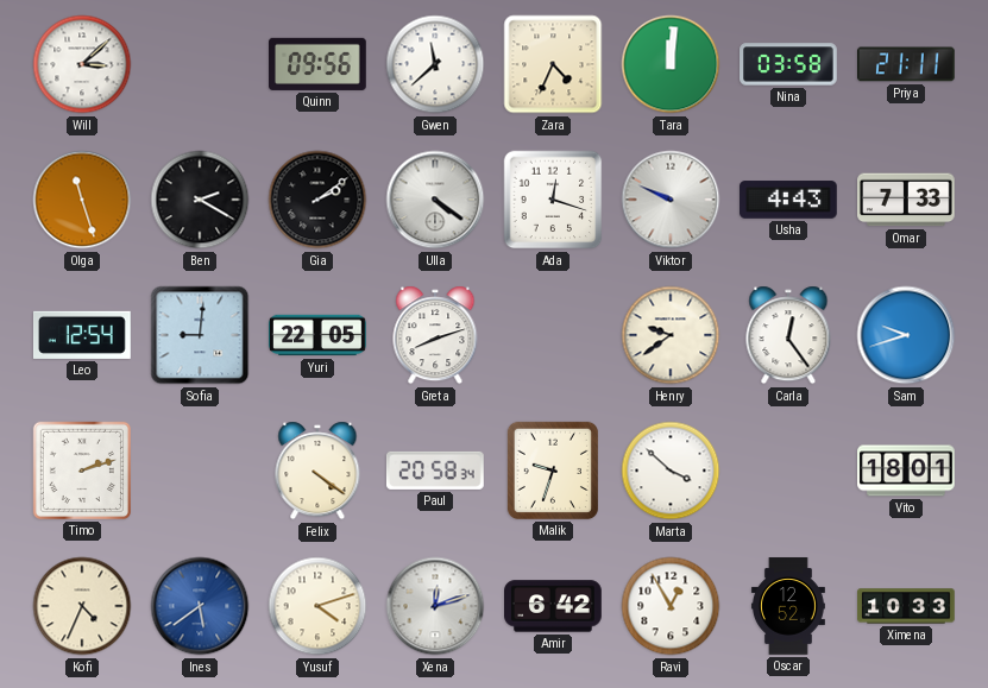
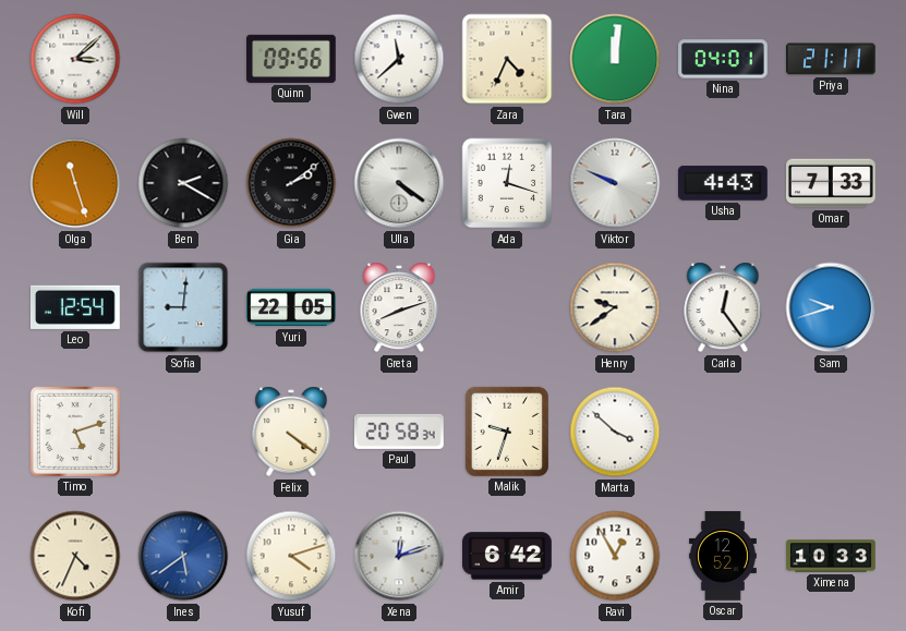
Nina: 03:58 -> 04:01 (723, 59)
Timo: 2:12 -> 5:12 (75, 432)
Vito: 18:01 -> none (906, 471)
